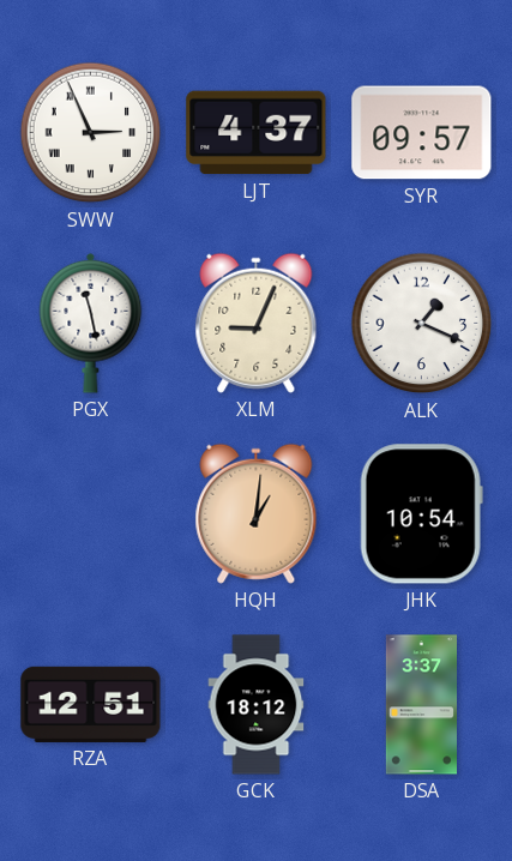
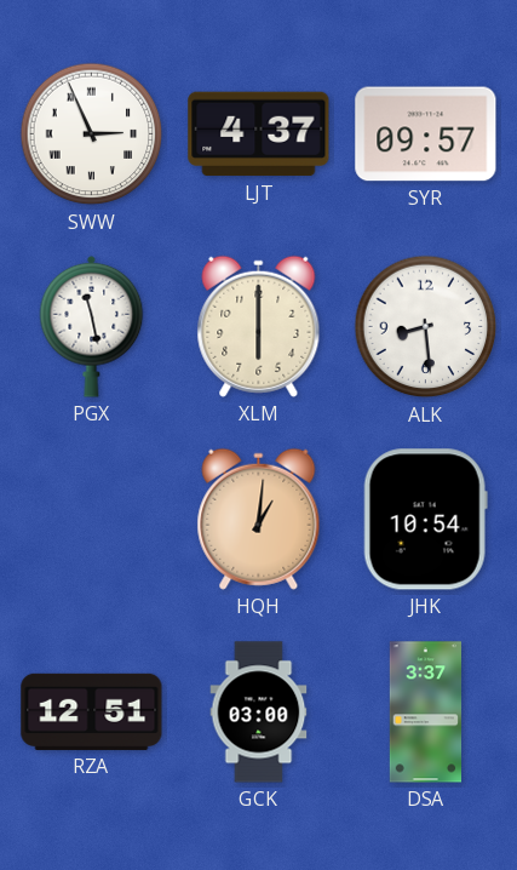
XLM: 9:04 -> 6:00 (259, 326)
ALK: 1:19 -> 8:29 (426, 327)
GCK: 18:12 -> 03:00 (259, 712)
